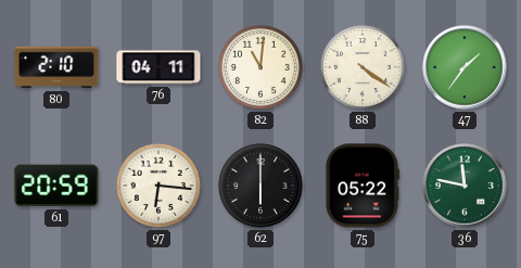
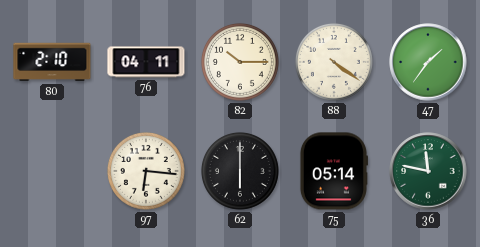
82: 11:01 -> 10:15 (240, 62)
61: 20:59 -> none (56, 186)
75: 05:22 -> 05:14 (333, 171)
